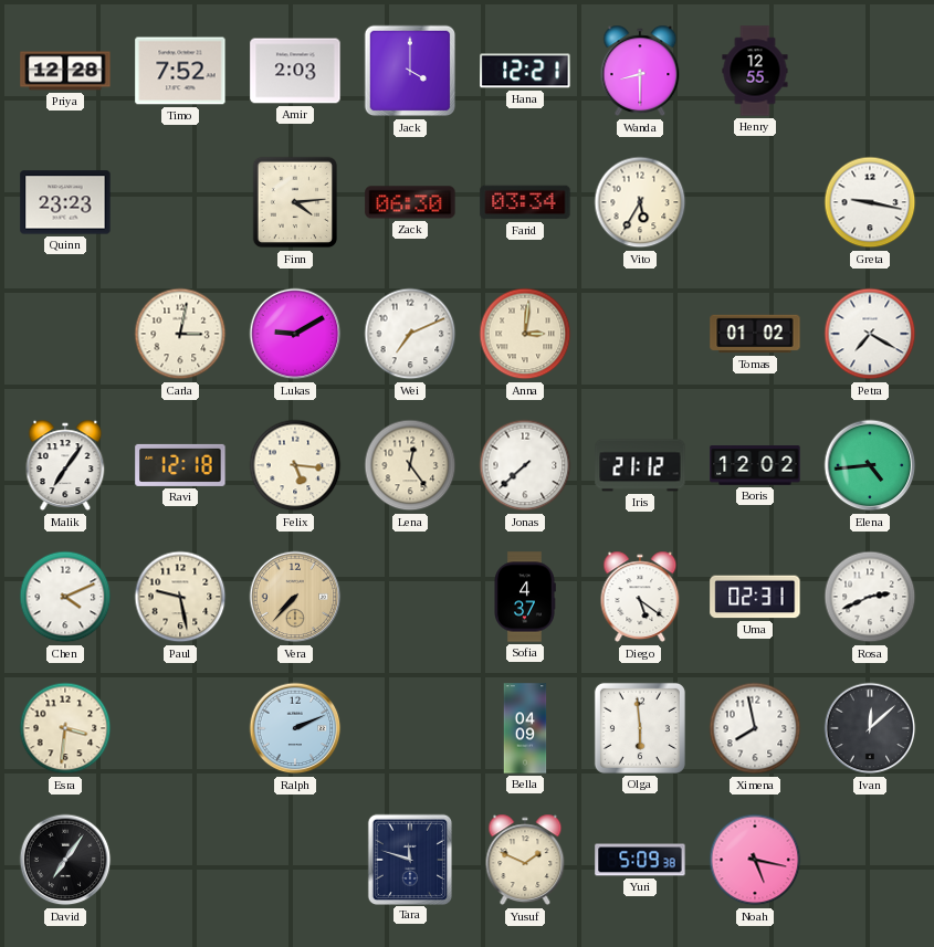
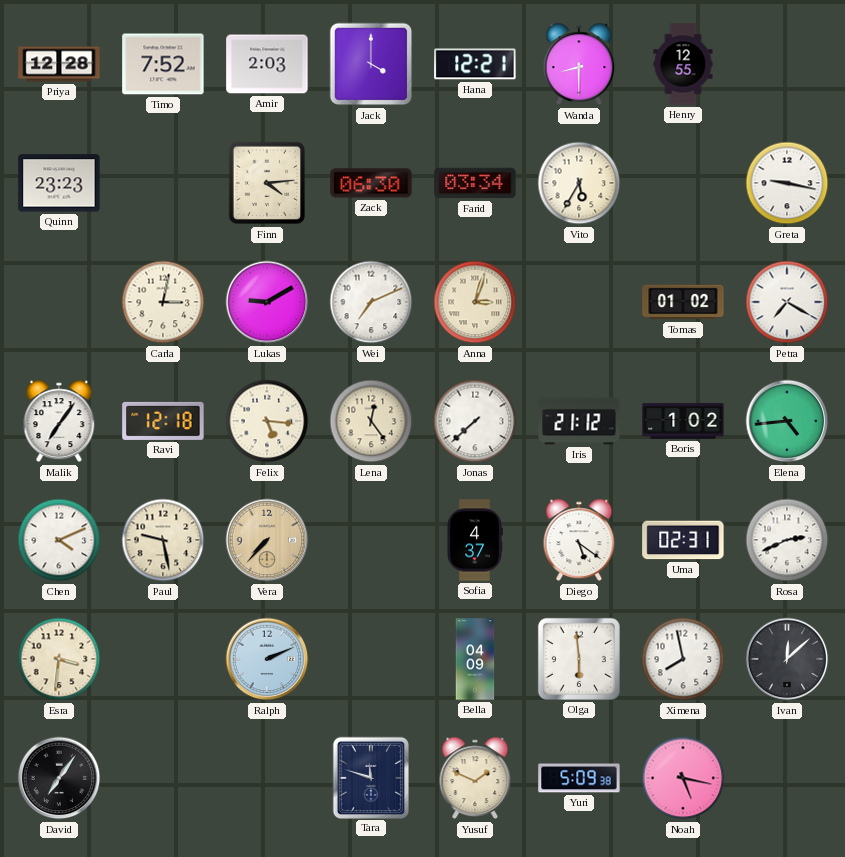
Anna: 3:01 -> 3:03 (475, 302)
Boris: 12:02 -> 1:02 (683, 421)
